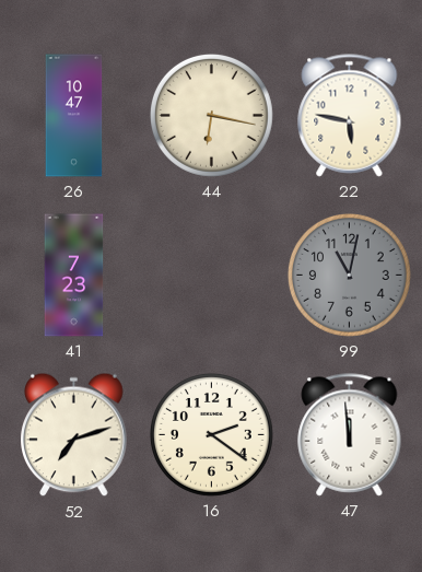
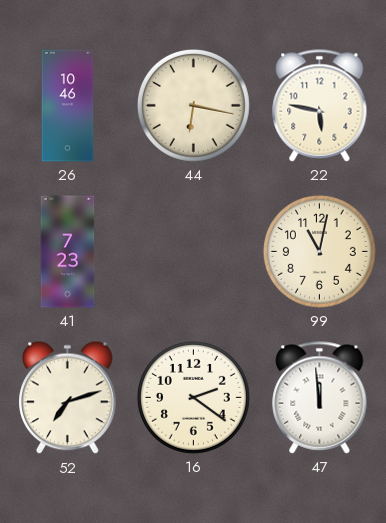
26: 10:47 -> 10:46 (68, 106)
99 dial: grey -> cream (319, 251)
